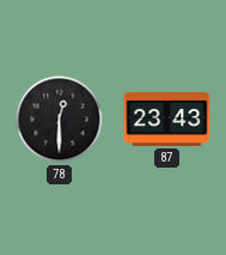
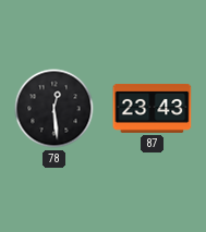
78: 12:30 -> 12:29 (54, 109)
